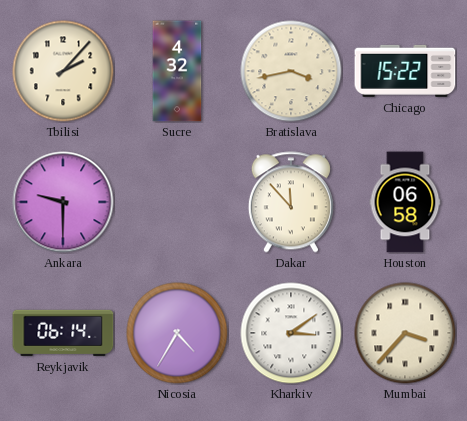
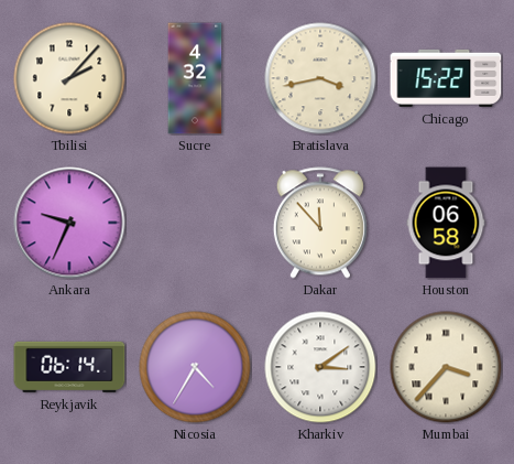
Ankara: 9:30 -> 9:34 (69, 223)
